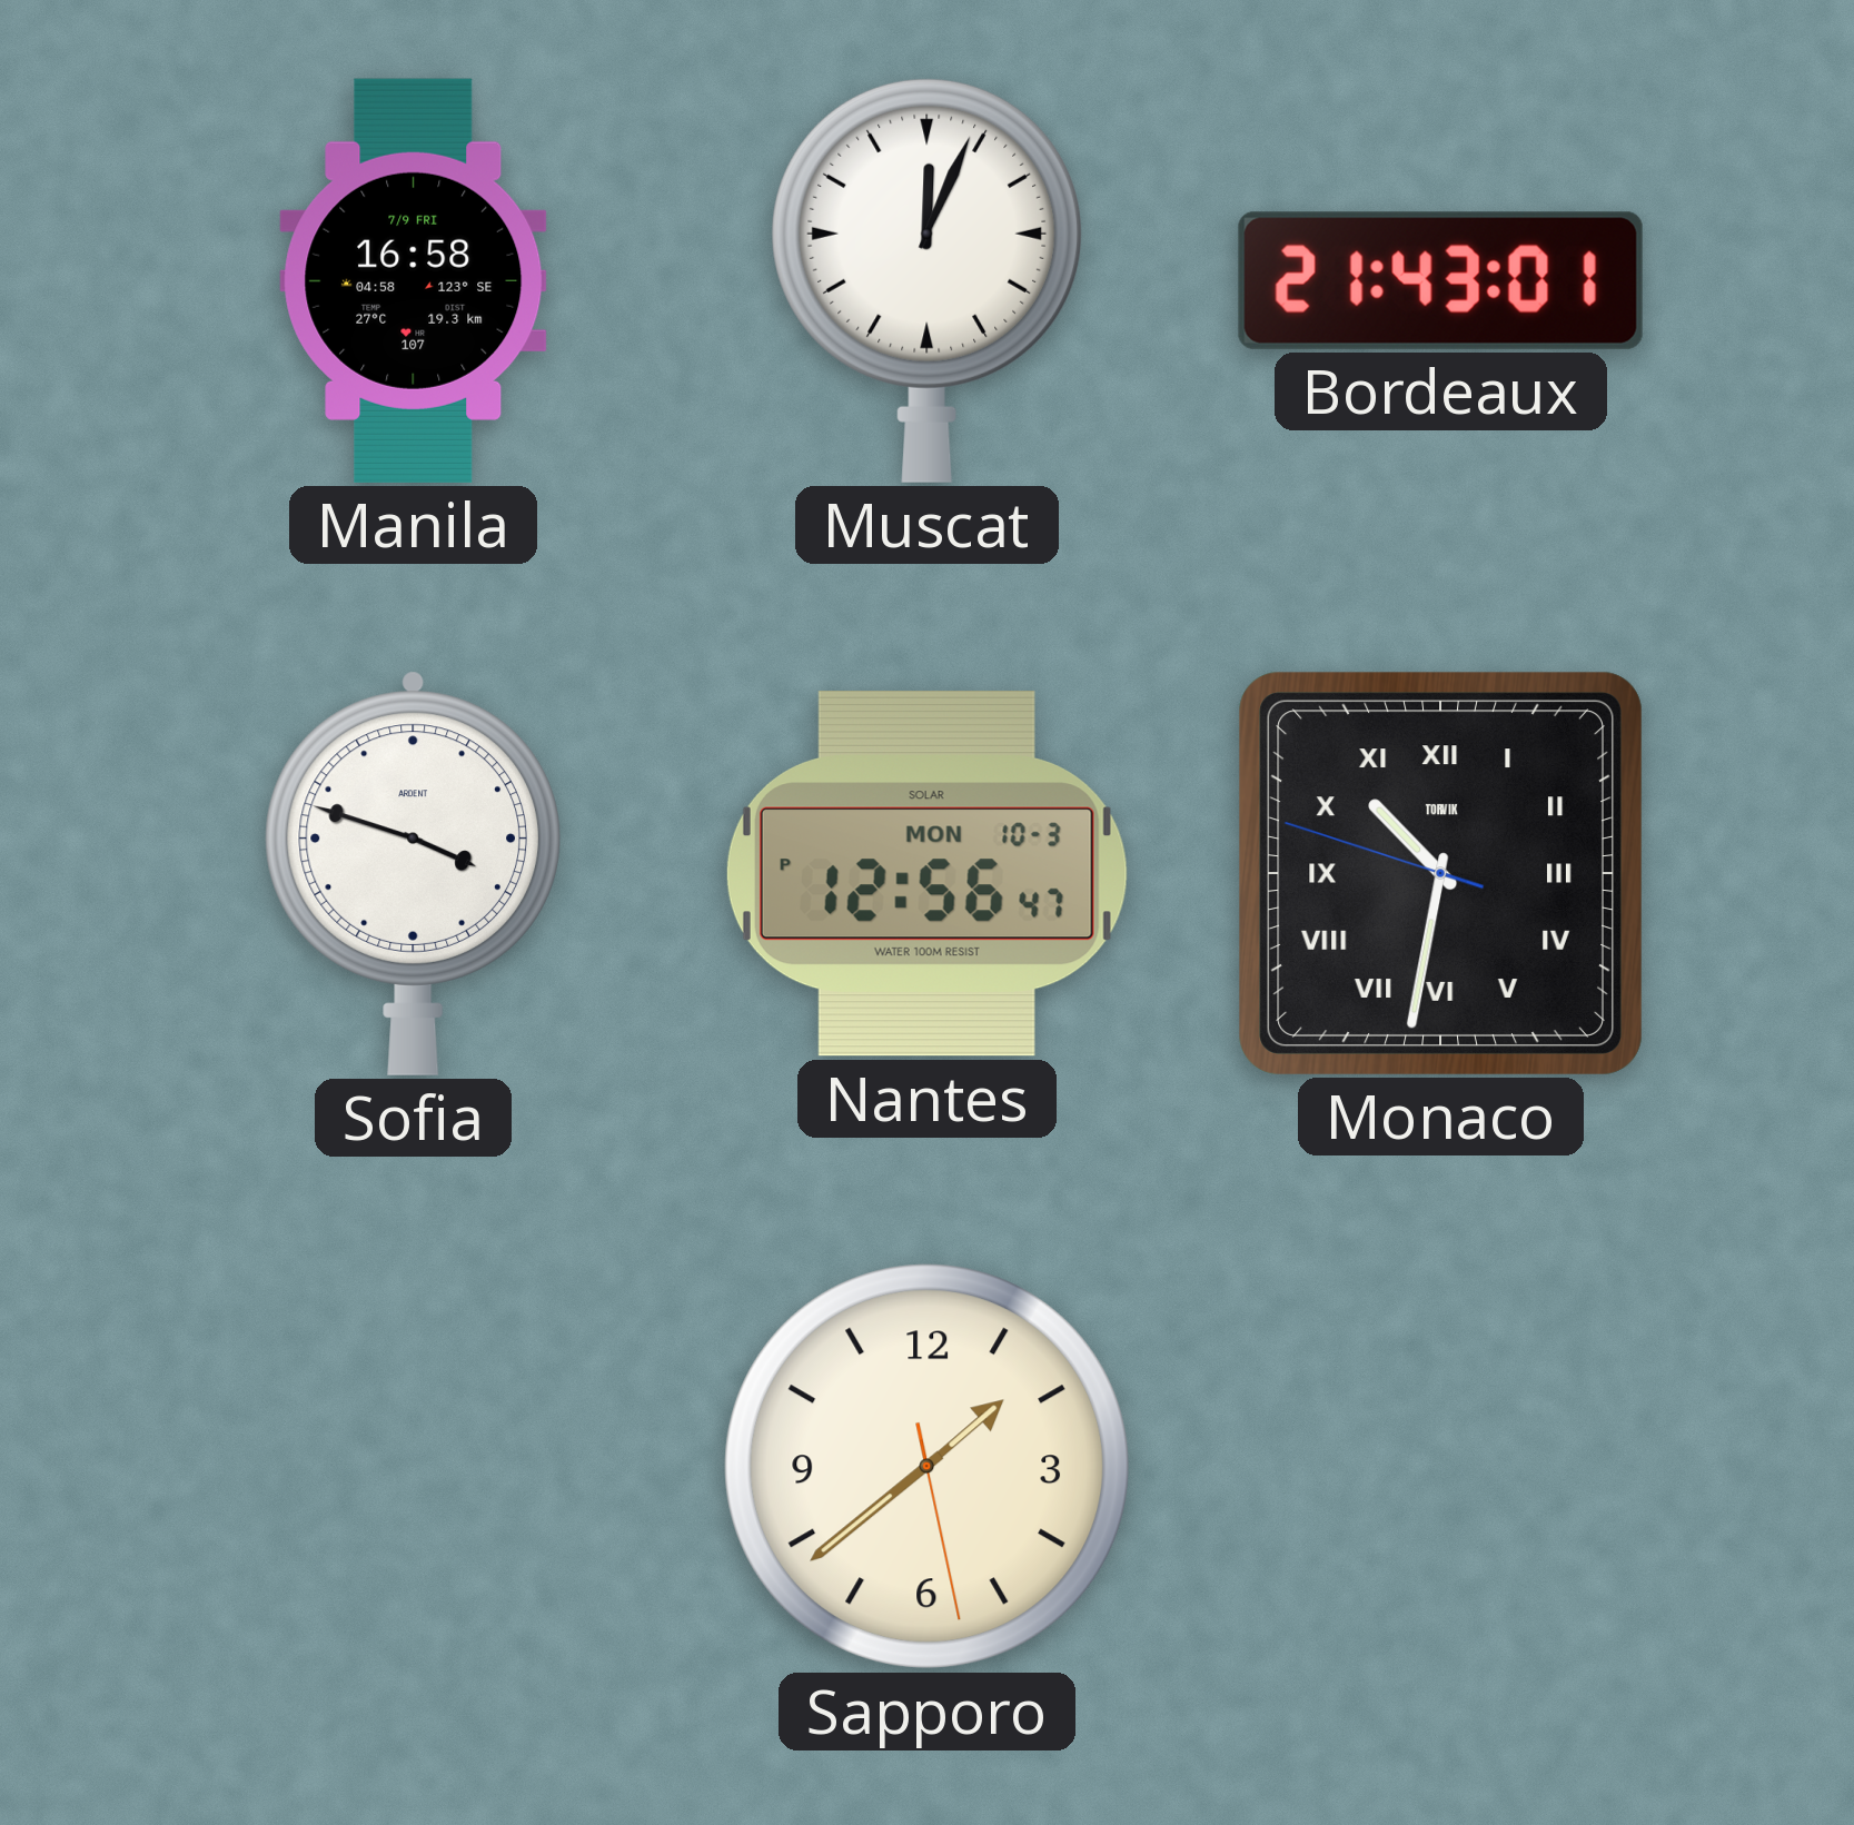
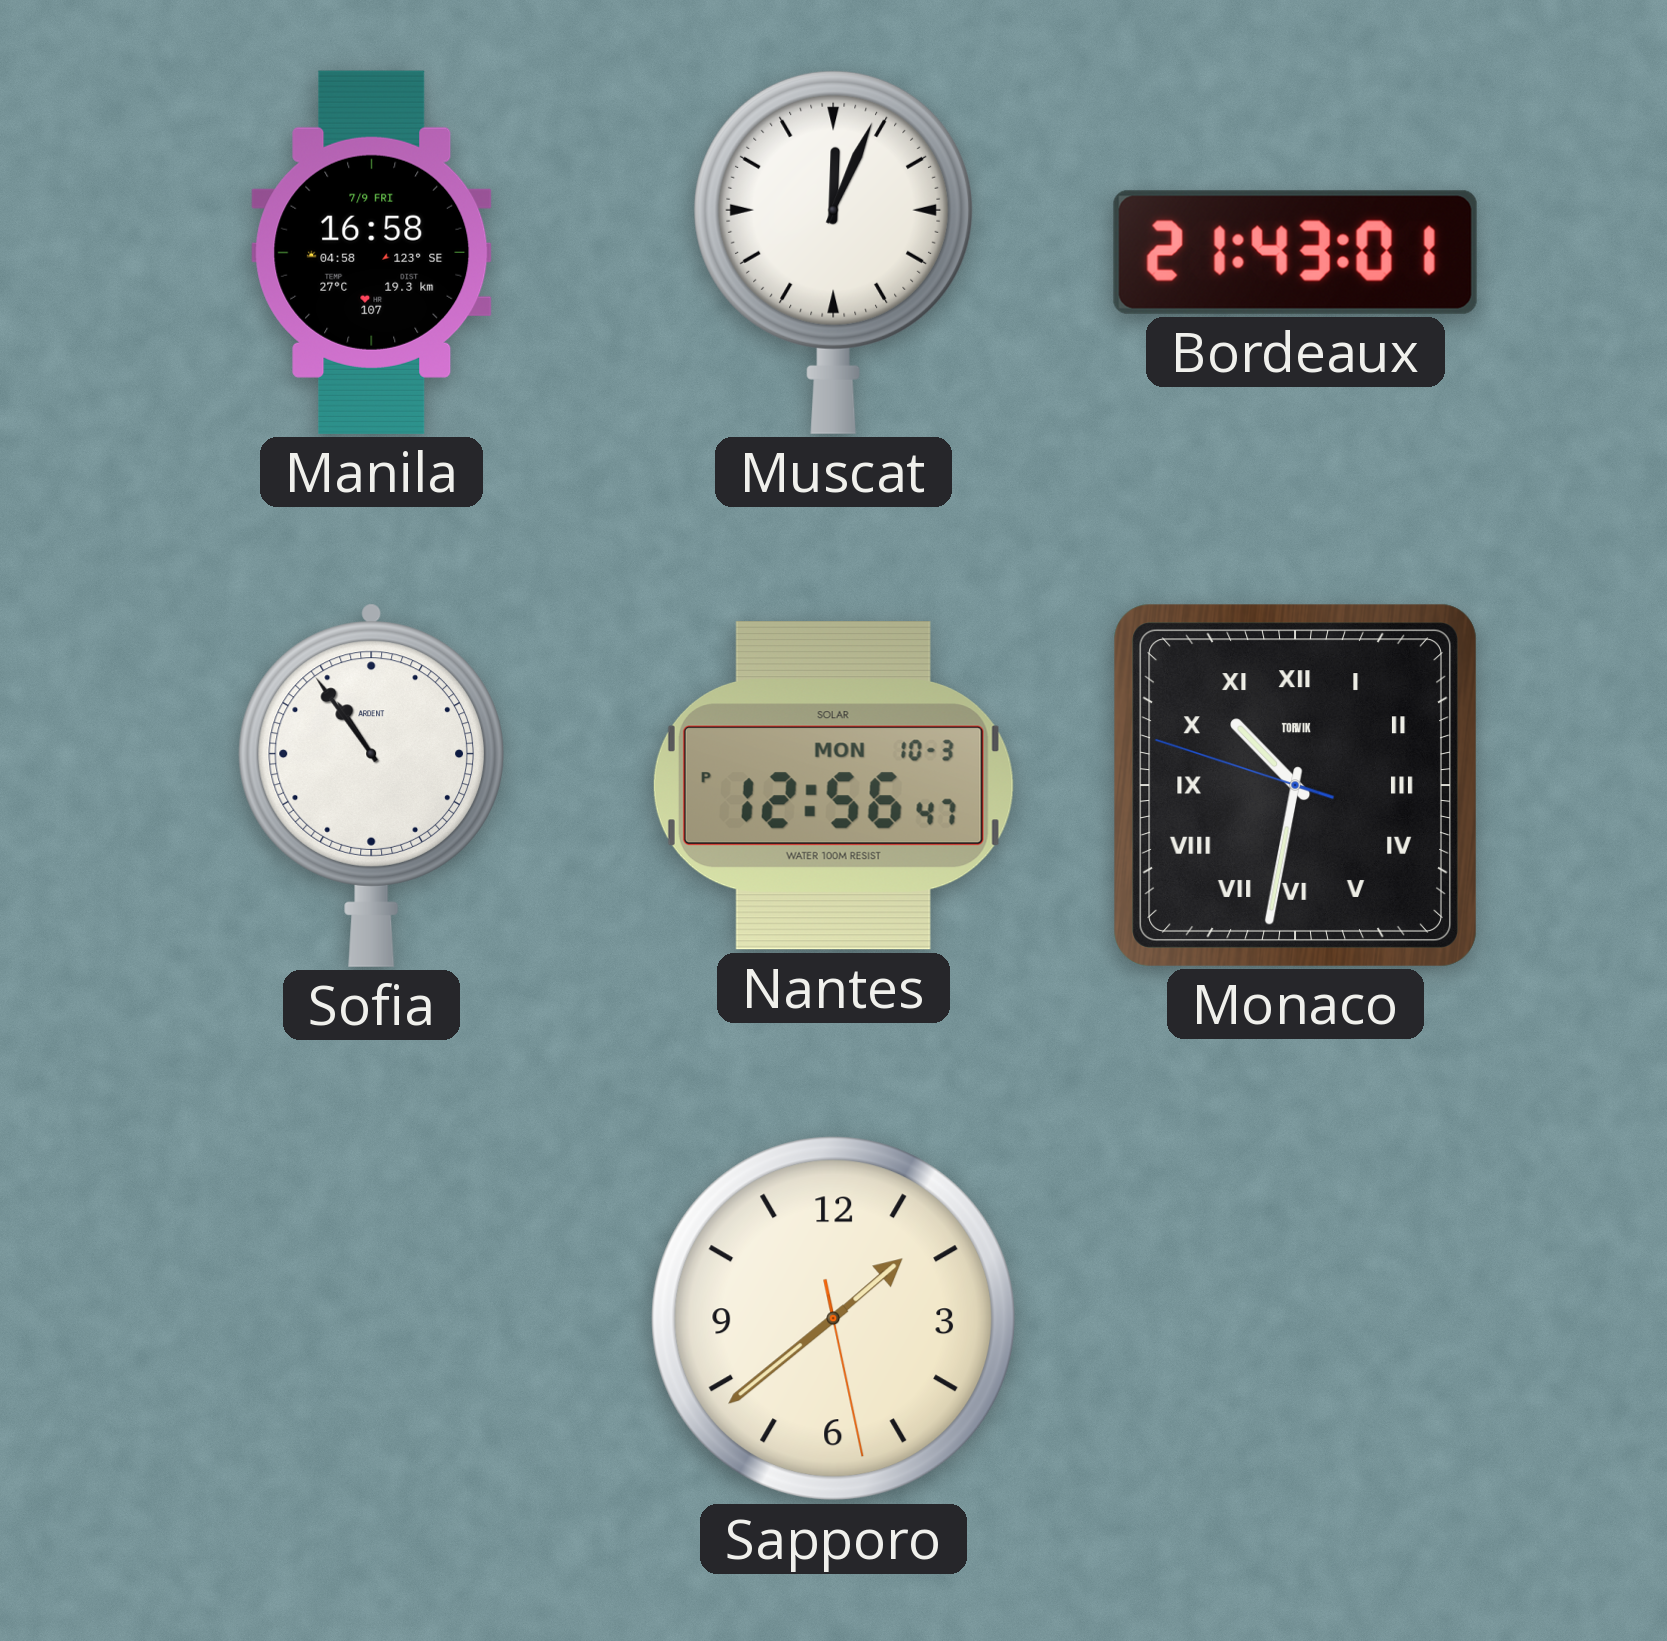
Sofia: 3:48 -> 10:54 (371, 785)
